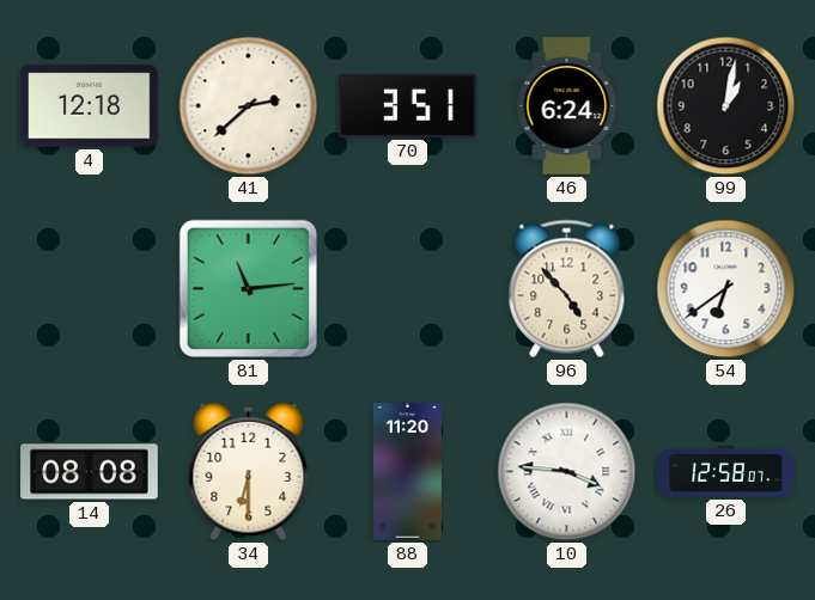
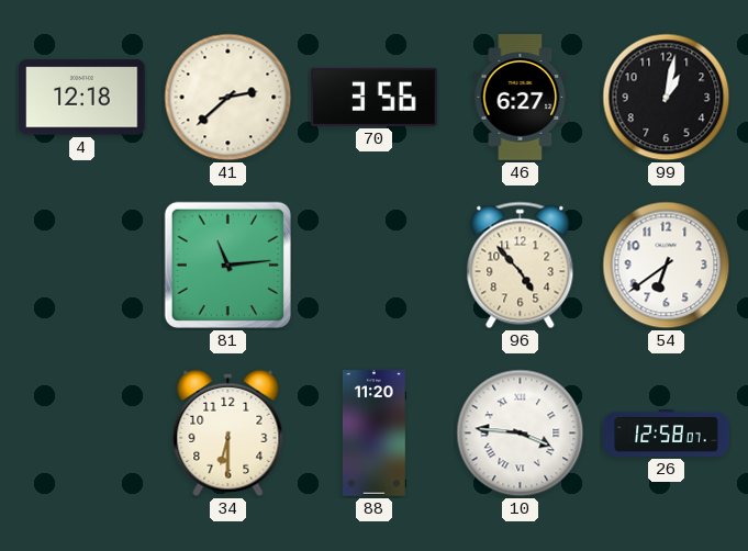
70: 3:51 -> 3:56 (375, 97)
46: 6:24 -> 6:27 (521, 98)
14: 08:08 -> none (90, 472)
